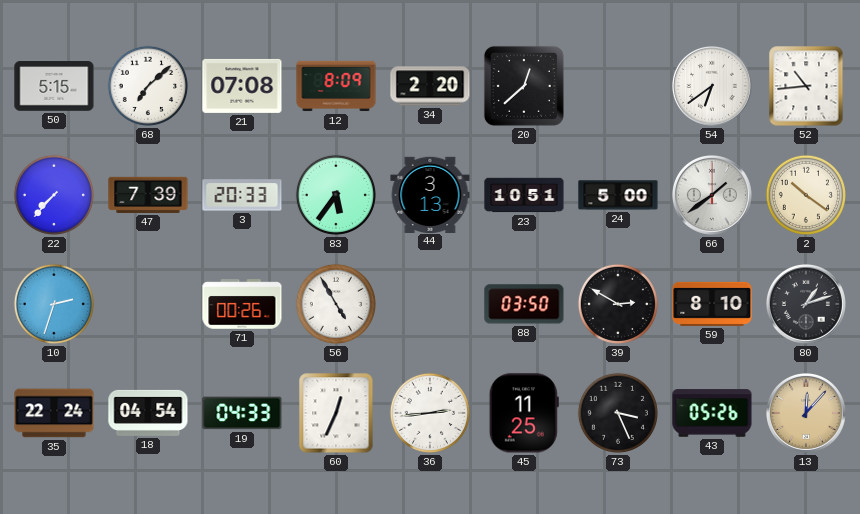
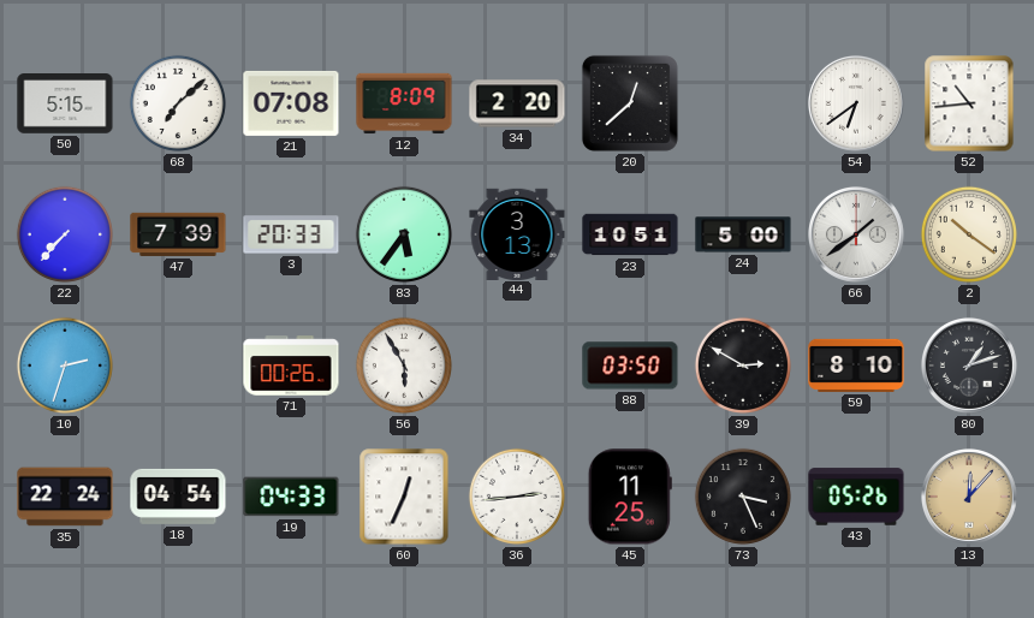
56: 4:55 -> 5:55 (404, 366)
